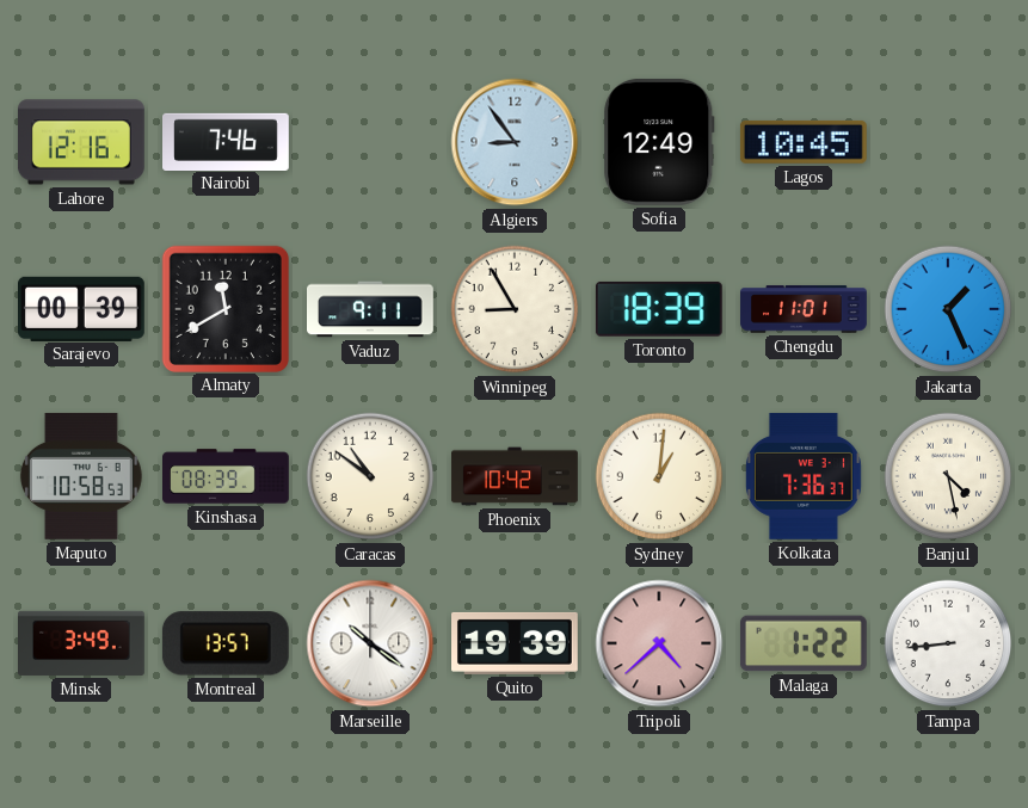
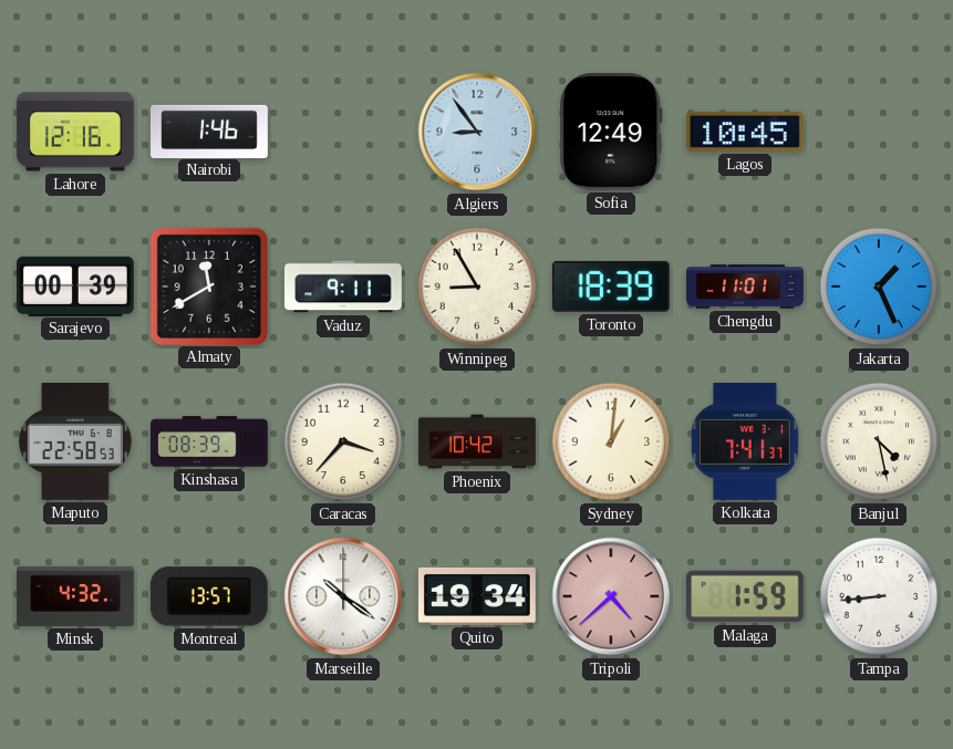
Nairobi: 7:46 -> 1:46 (210, 131)
Maputo: 10:58 -> 22:58 (75, 441)
Caracas: 10:51 -> 3:37 (343, 441)
Kolkata: 7:36 -> 7:41 (745, 441)
Minsk: 3:49 -> 4:32 (76, 596)
Quito: 19:39 -> 19:34 (478, 596)
Malaga: 1:22 -> 1:59 (745, 596)
